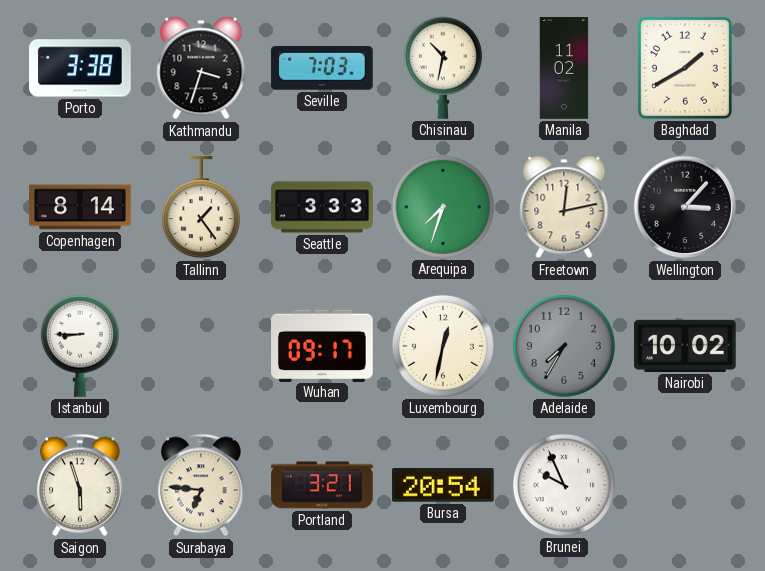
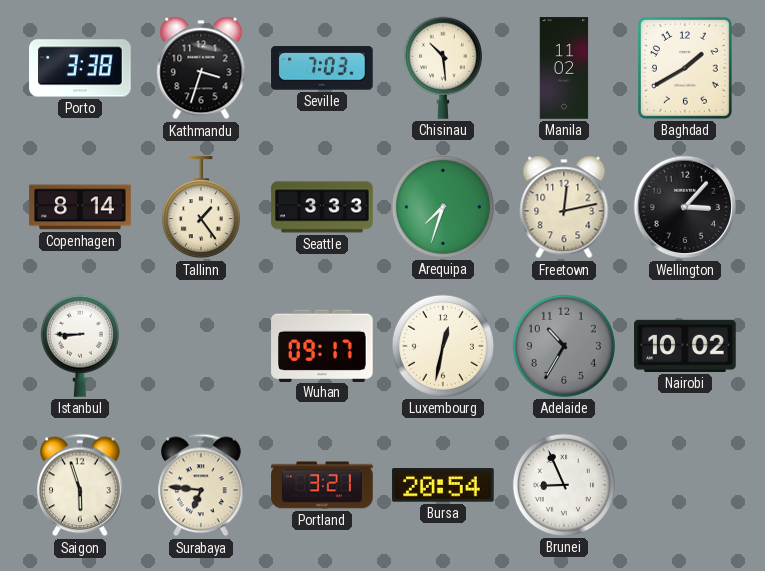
Chisinau: 10:32 -> 10:29 (443, 68)
Adelaide: 7:35 -> 10:35 (564, 346)
Brunei: 9:56 -> 8:56 (564, 485)
